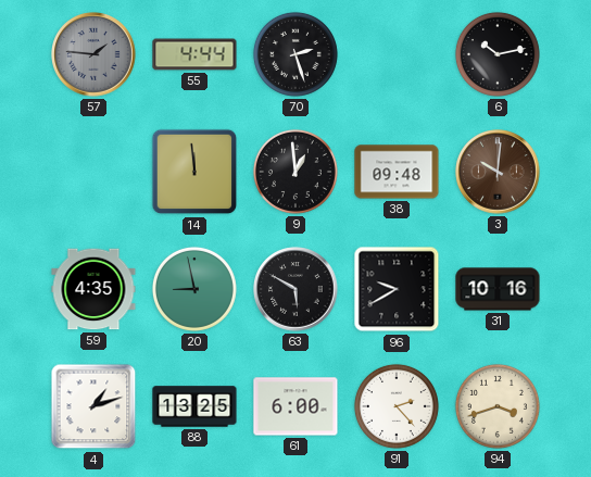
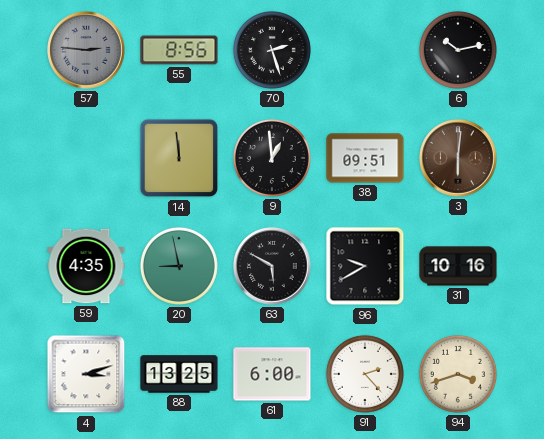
57: 1:46 -> 2:46 (86, 50)
55: 4:44 -> 8:56 (179, 50)
38: 09:48 -> 09:51 (365, 158)
3: 10:01 -> 6:01 (458, 158)
4: 1:12 -> 3:12 (86, 374)
